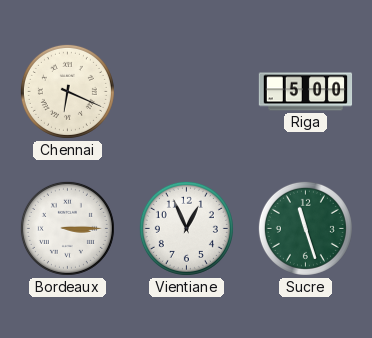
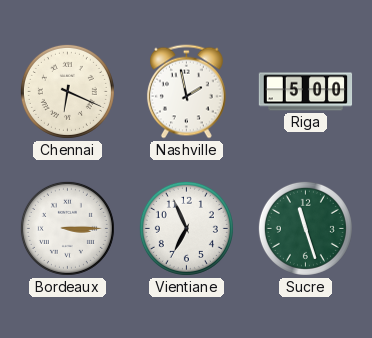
Nashville: none -> 1:58 (186, 92)
Vientiane: 12:56 -> 6:56 (186, 228)
